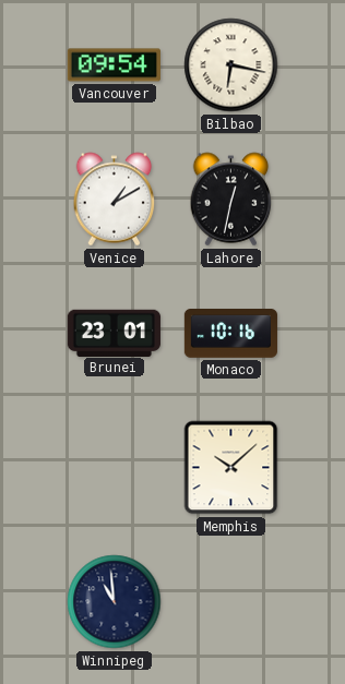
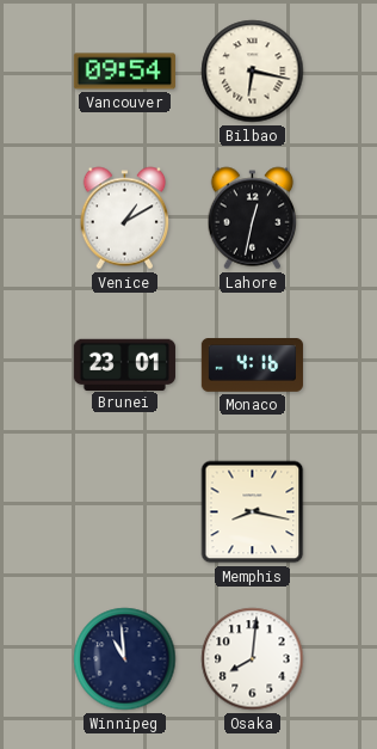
Monaco: 10:16 -> 4:16 (252, 366)
Memphis: 10:08 -> 8:17 (253, 512)
Osaka: none -> 8:01 (253, 659)
